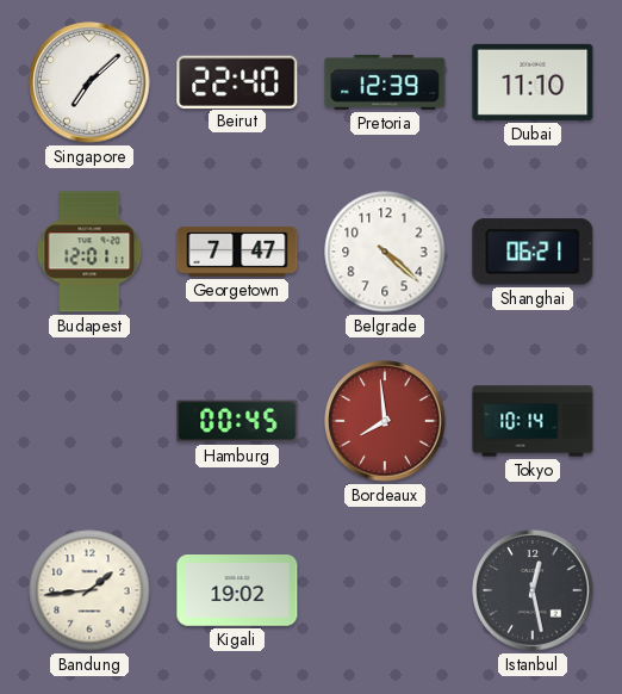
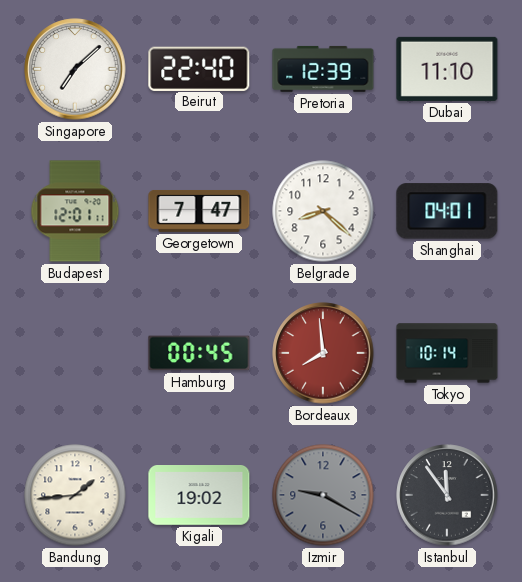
Belgrade: 4:22 -> 8:22 (323, 211)
Shanghai: 06:21 -> 04:01 (447, 211)
Izmir: none -> 9:20 (323, 495)
Istanbul: 12:28 -> 11:54 (447, 495)
